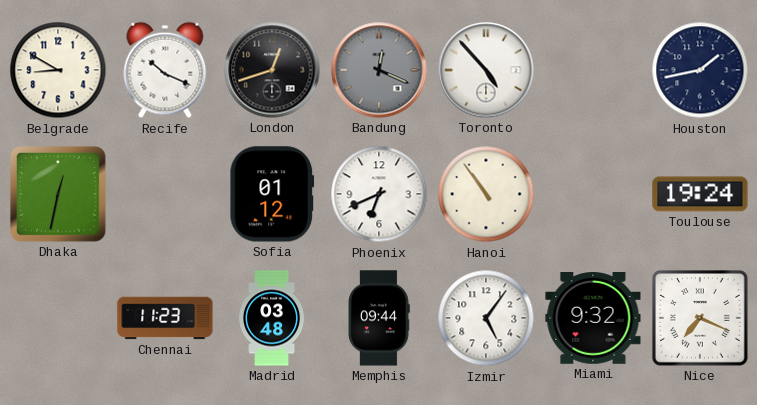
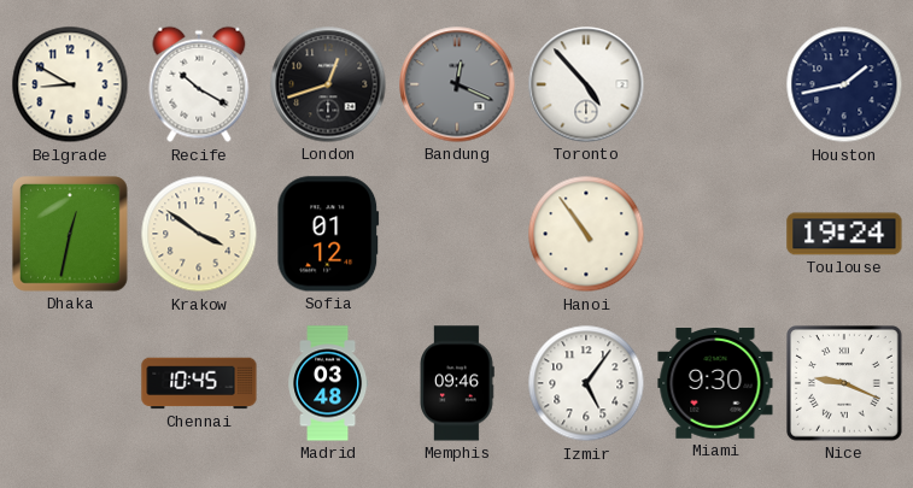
Recife: 10:19 -> 10:20 (199, 84)
Krakow: none -> 3:51 (199, 234)
Phoenix: 6:41 -> none (379, 194)
Chennai: 11:23 -> 10:45 (199, 383)
Memphis: 09:44 -> 09:46 (457, 383)
Miami: 9:32 -> 9:30 (715, 384)
Nice: 7:19 -> 9:19 (845, 384)
